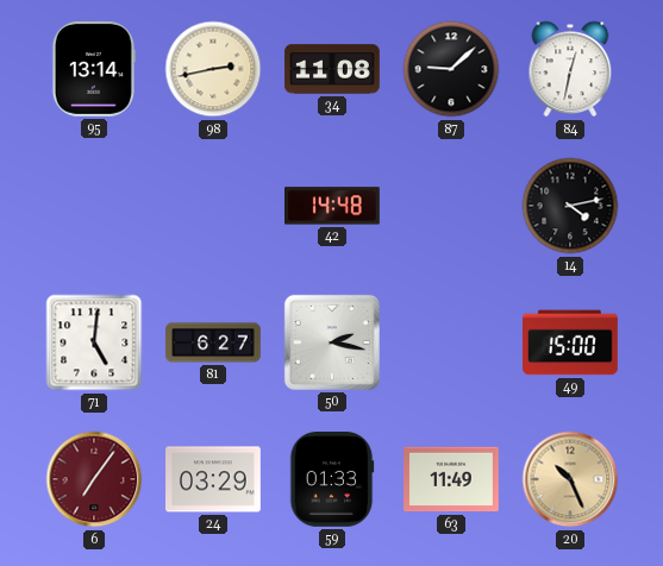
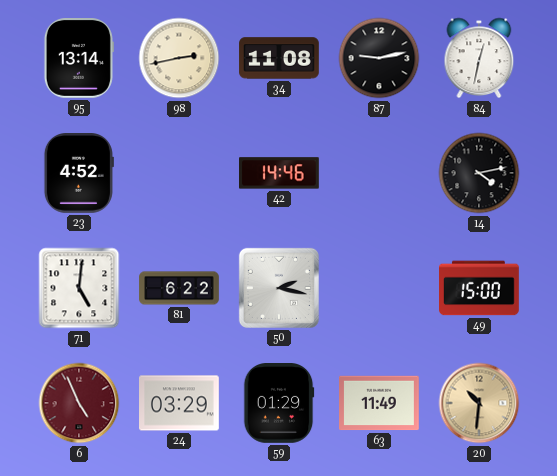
87: 9:08 -> 9:13 (379, 58)
23: none -> 4:52 (78, 174)
42: 14:48 -> 14:46 (280, 173)
81: 6:27 -> 6:22 (179, 288)
6: 7:06 -> 4:56 (79, 403)
59: 01:33 -> 01:29 (279, 404)
20: 10:26 -> 10:31 (479, 403)
